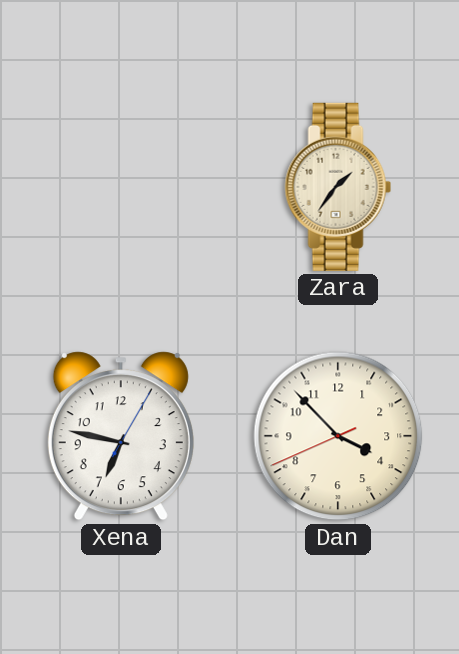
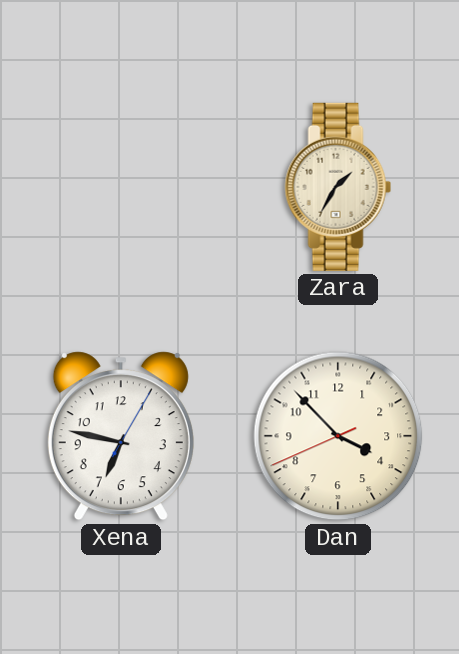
Zara: 1:36 -> 1:35 (338, 187)
